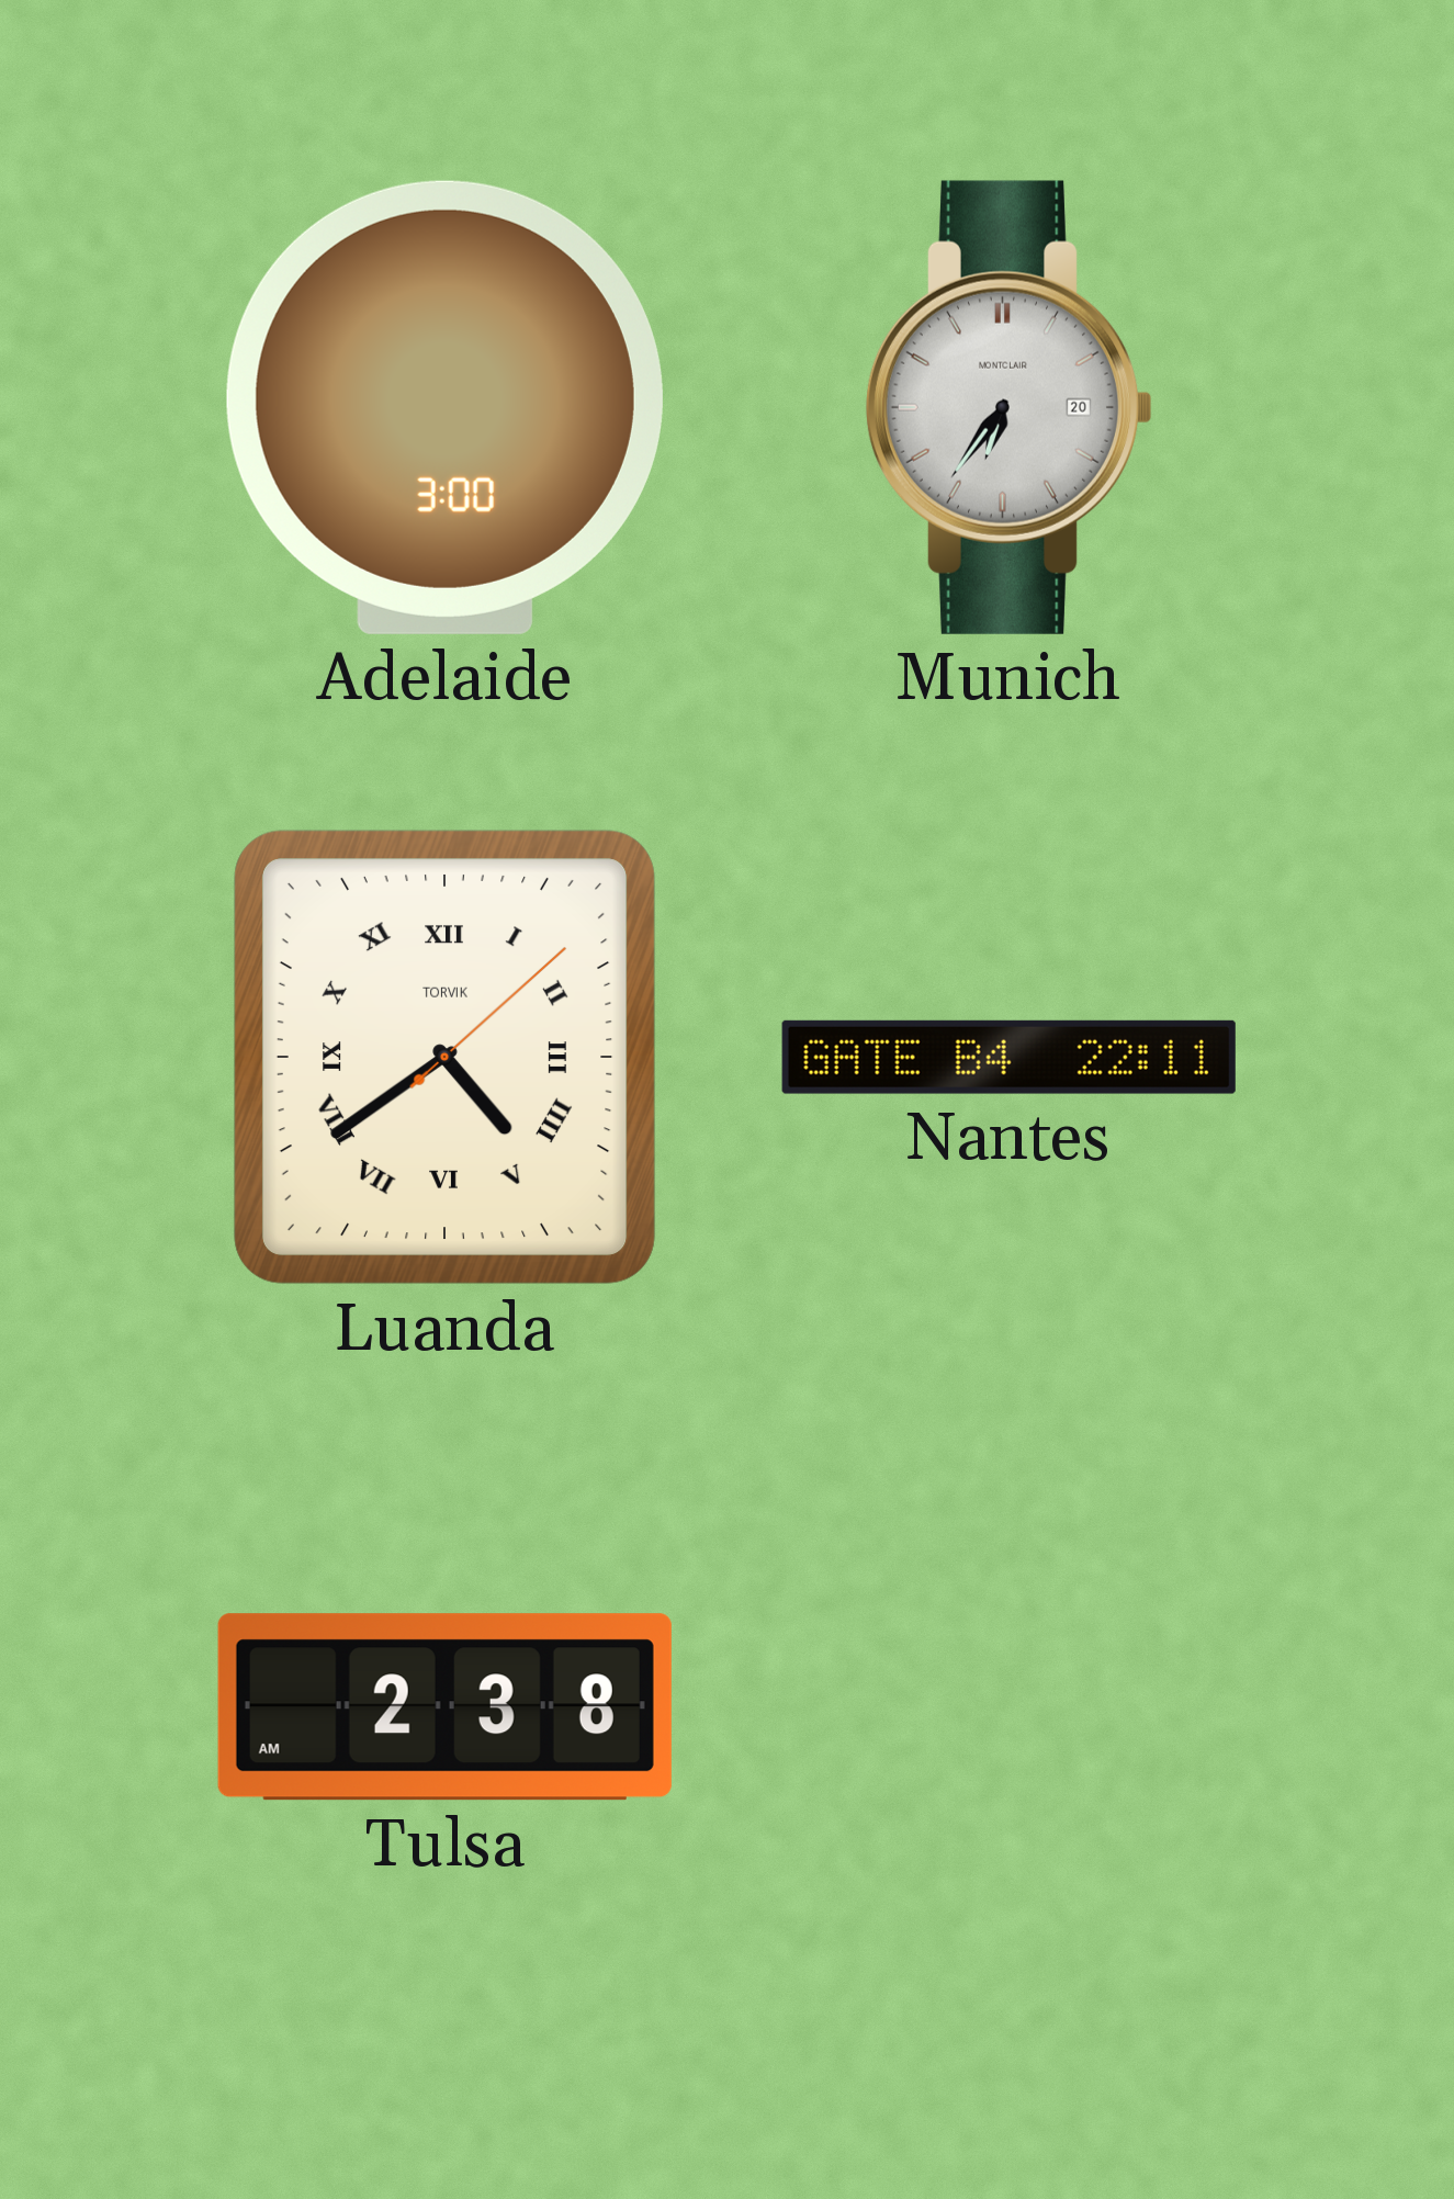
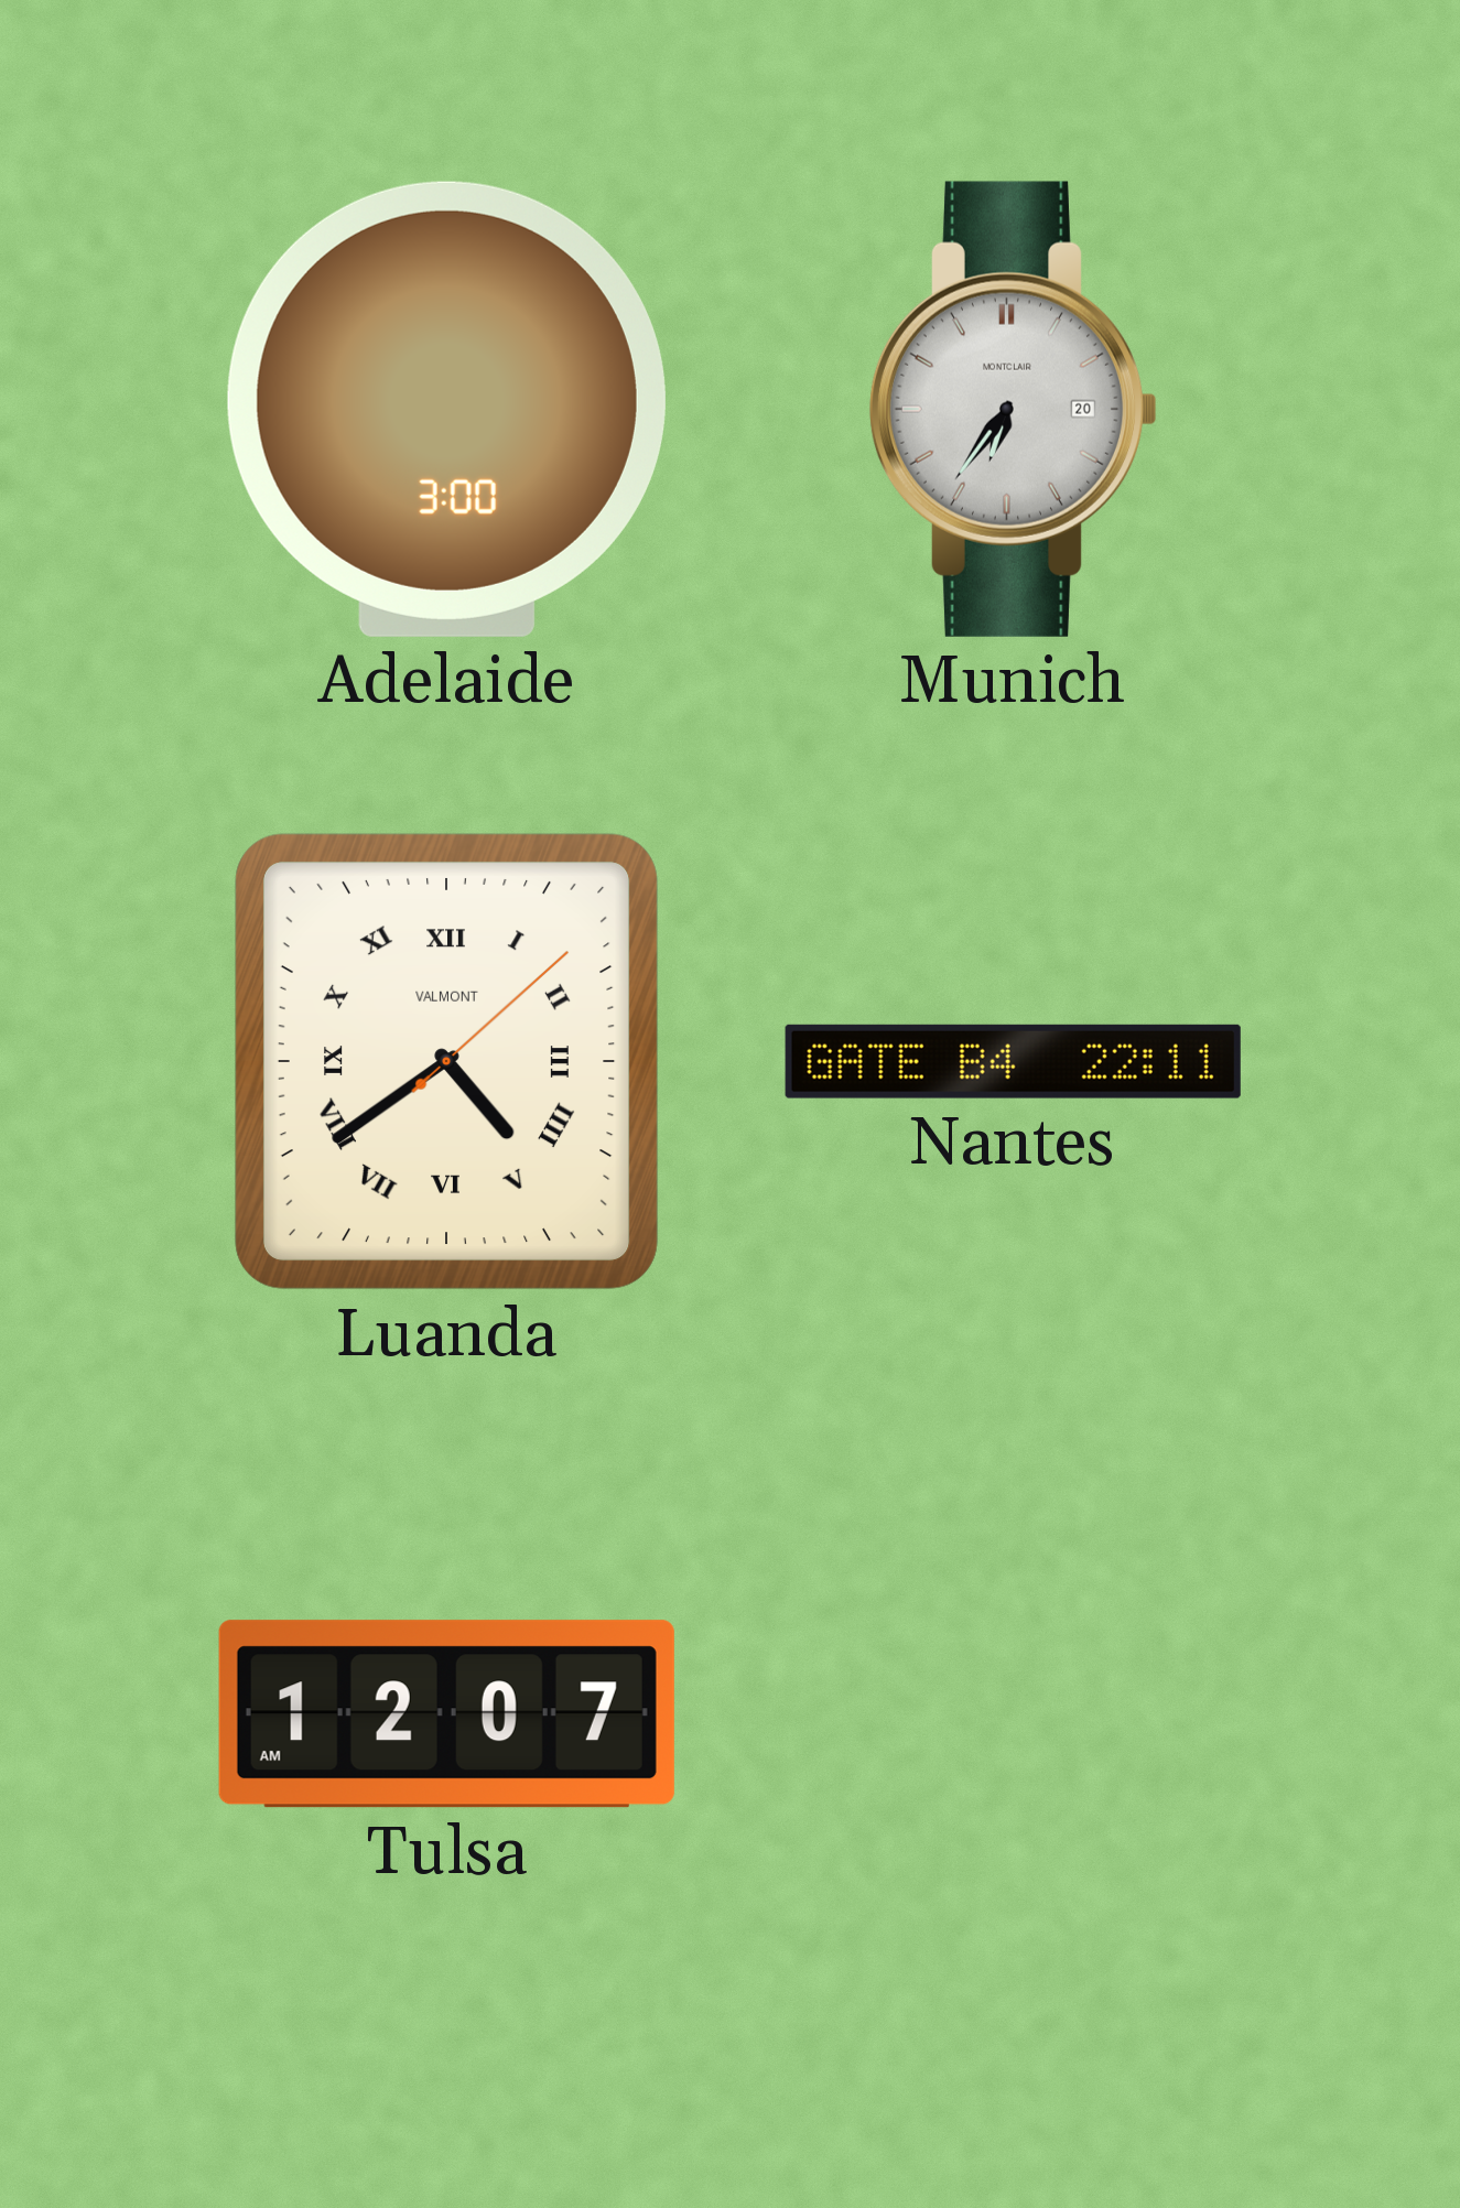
Luanda brand: TORVIK -> VALMONT (446, 1061)
Tulsa: 2:38 -> 12:07 (446, 1714)
